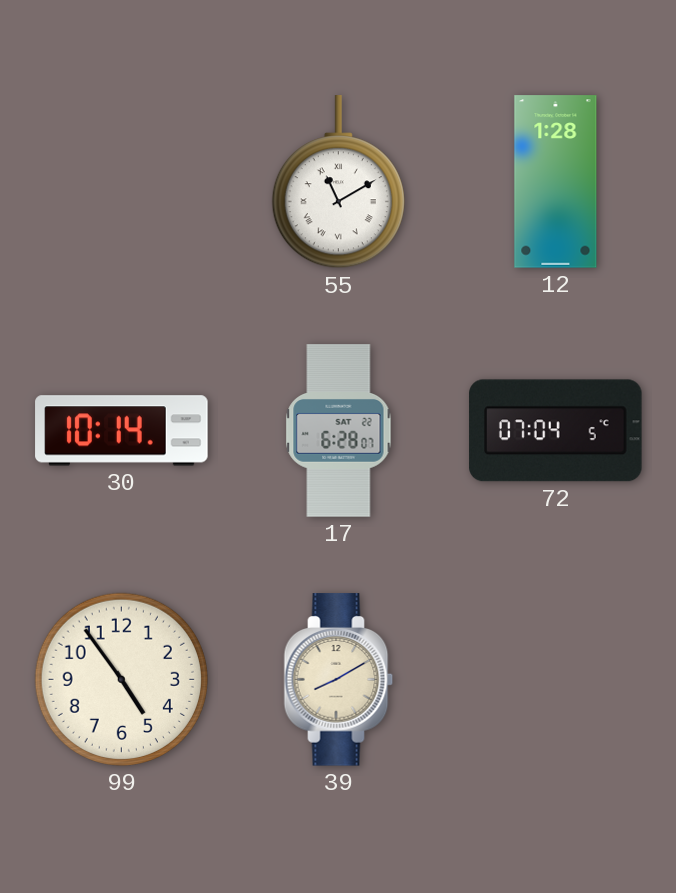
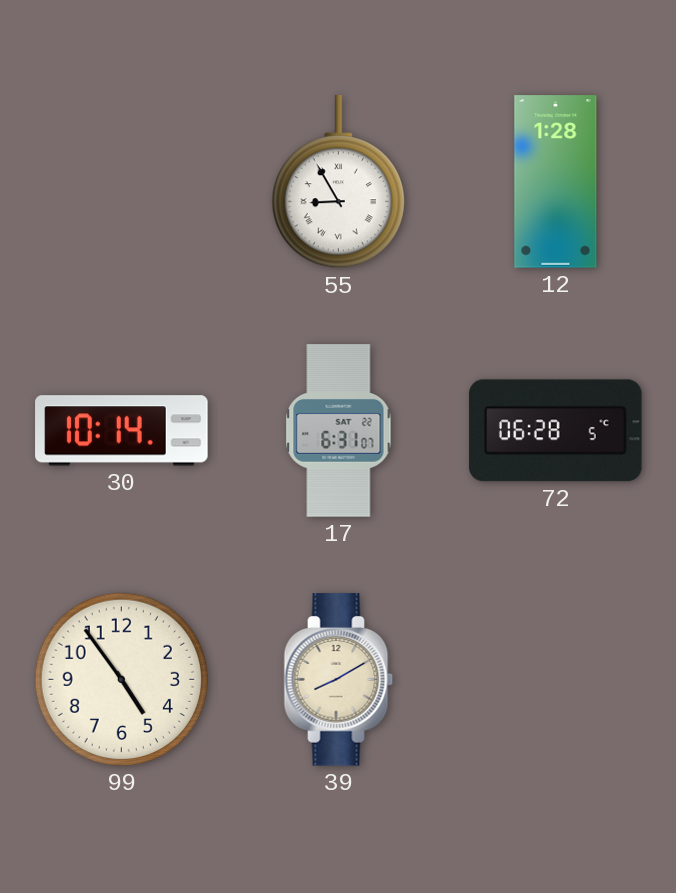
55: 11:10 -> 8:55 (338, 182)
17: 6:28 -> 6:31 (339, 431)
72: 07:04 -> 06:28 (556, 431)
